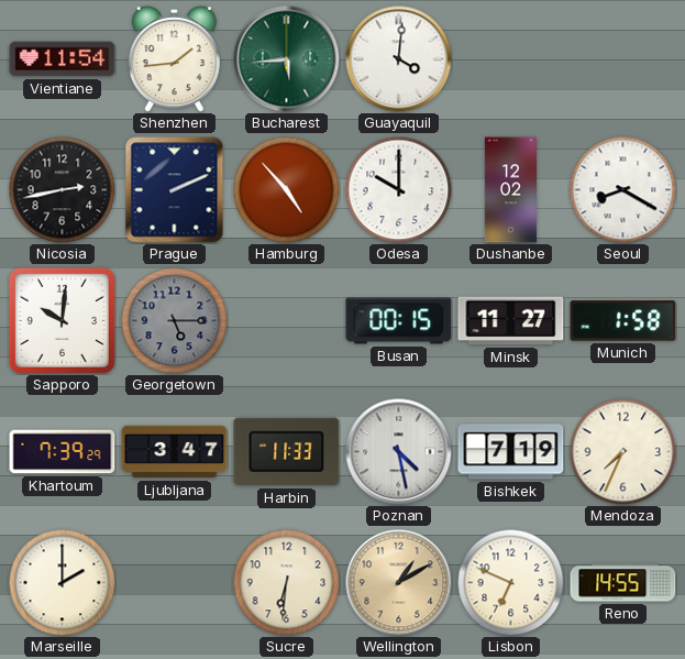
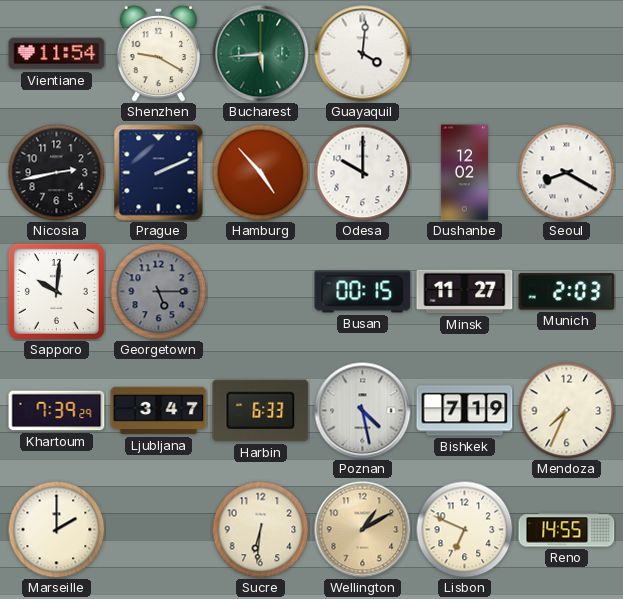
Shenzhen: 1:44 -> 9:20 (158, 53)
Munich: 1:58 -> 2:03 (567, 292)
Harbin: 11:33 -> 6:33 (261, 411)
